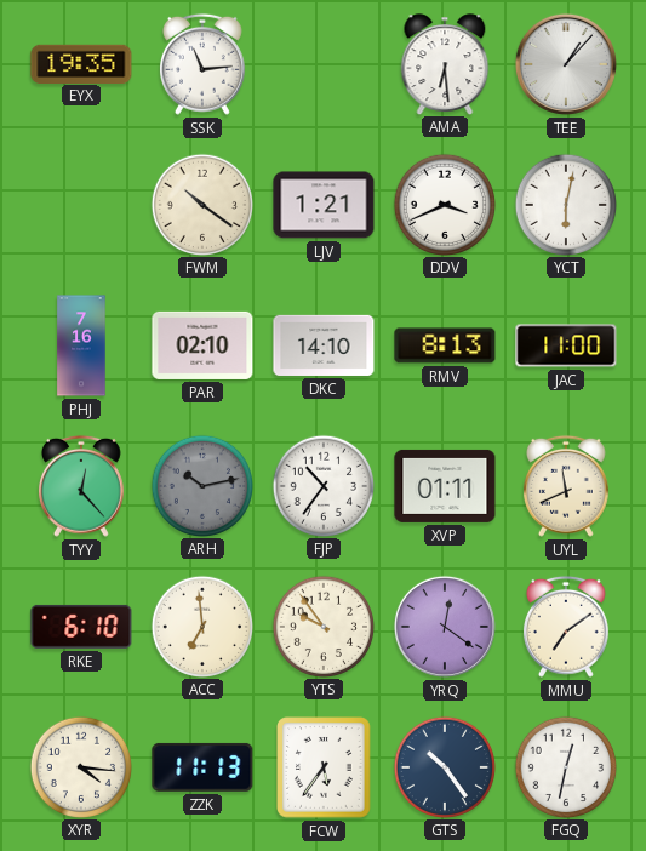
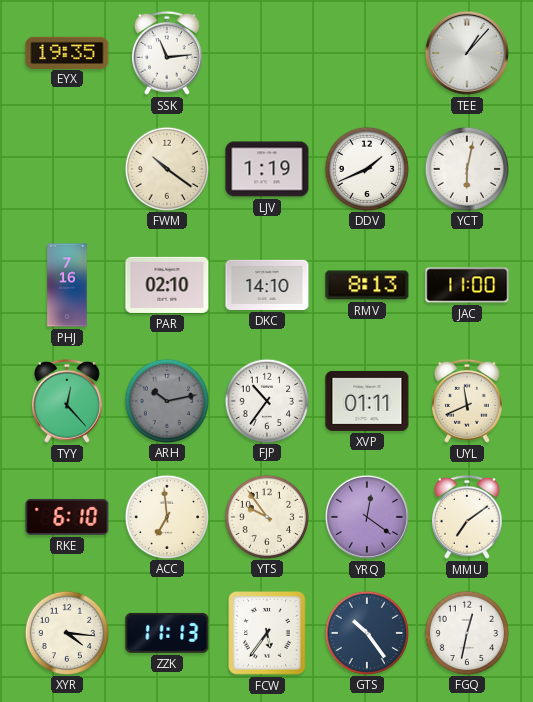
AMA: 6:29 -> none (445, 64)
LJV: 1:21 -> 1:19 (267, 169)
DDV: 3:41 -> 1:41 (366, 168)
